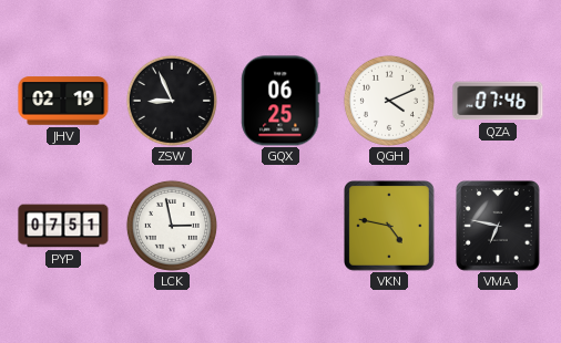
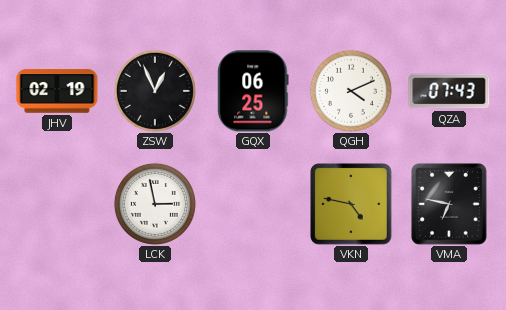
ZSW: 8:56 -> 12:56 (155, 91)
QZA: 07:46 -> 07:43 (449, 91)
PYP: 07:51 -> none (63, 226)
